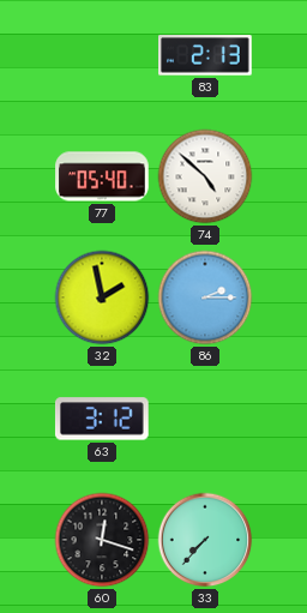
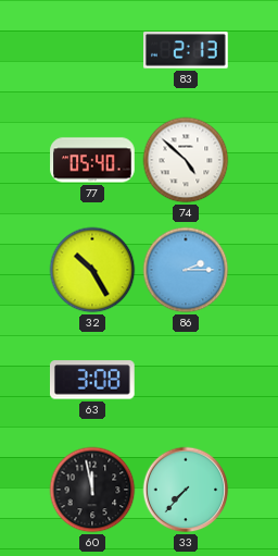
32: 1:58 -> 10:25 (92, 270)
63: 3:12 -> 3:08 (92, 380)
60: 12:18 -> 11:58 (92, 490)
